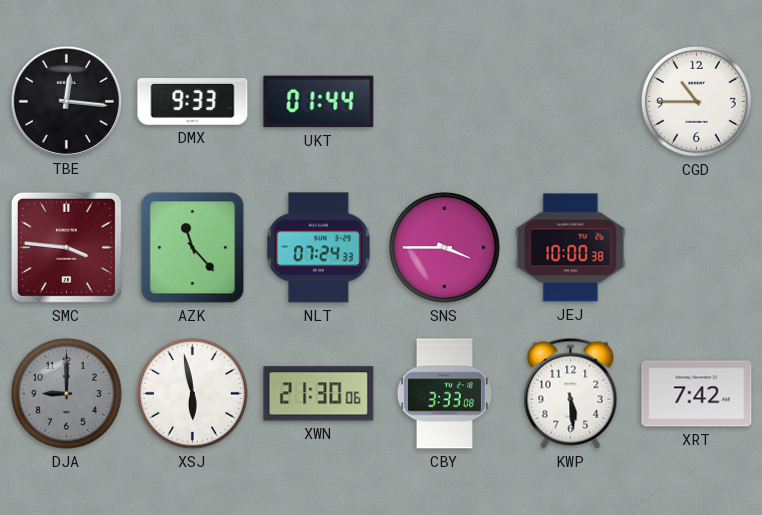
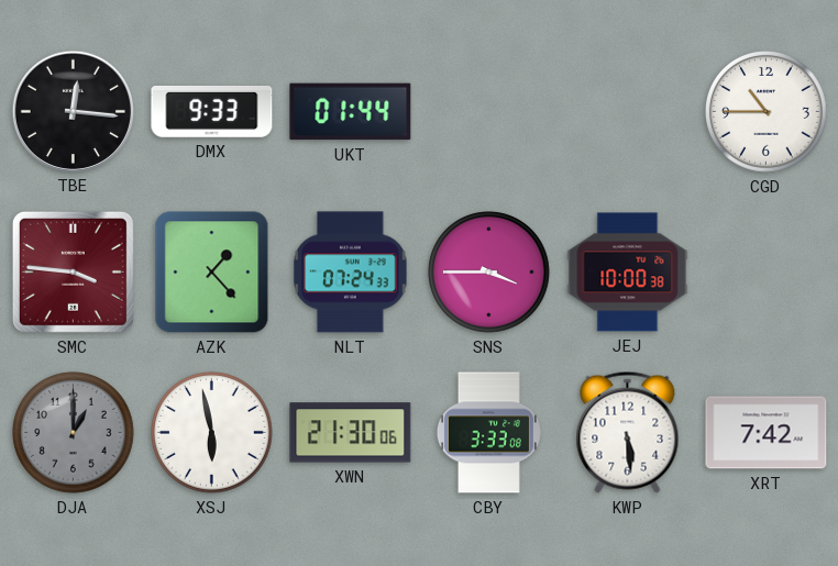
AZK: 11:23 -> 1:23 (212, 273)
DJA: 9:00 -> 1:00 (74, 433)
